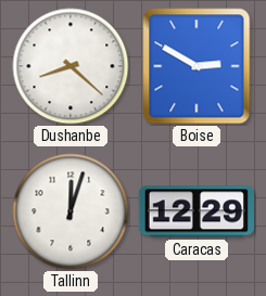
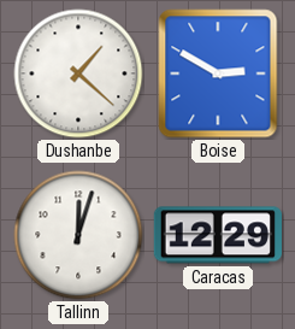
Dushanbe: 8:22 -> 1:22 (78, 74)
